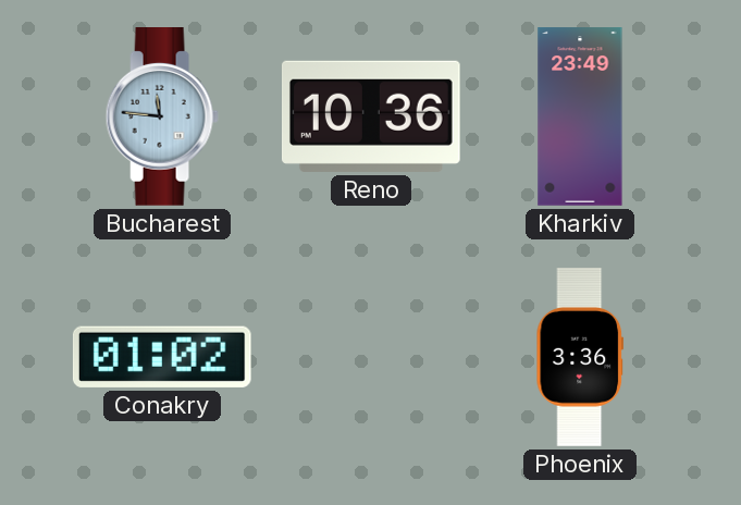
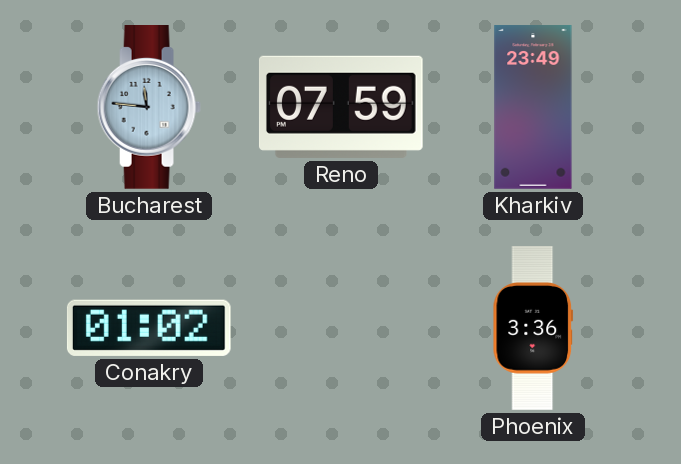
Reno: 10:36 -> 07:59 (341, 107)
